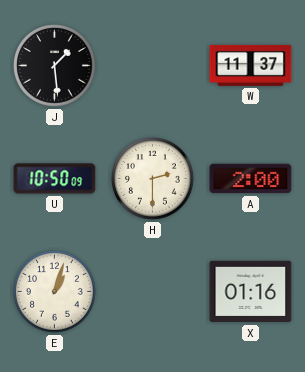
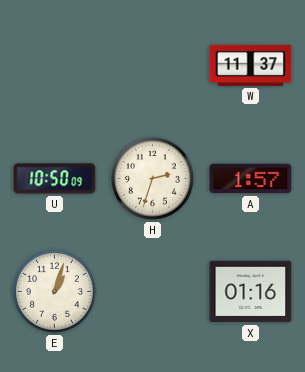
J: 1:29 -> none (55, 66)
H: 2:30 -> 2:33 (153, 179)
A: 2:00 -> 1:57 (251, 179)
